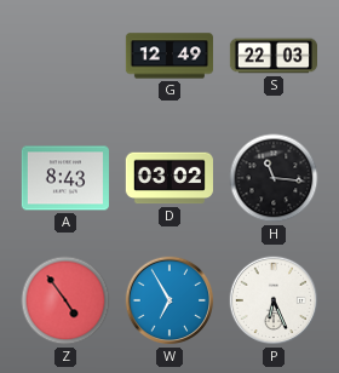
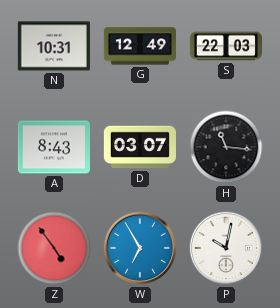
N: none -> 10:31 (54, 46)
D: 03:02 -> 03:07 (140, 147)
P: 6:26 -> 10:02 (226, 248)
